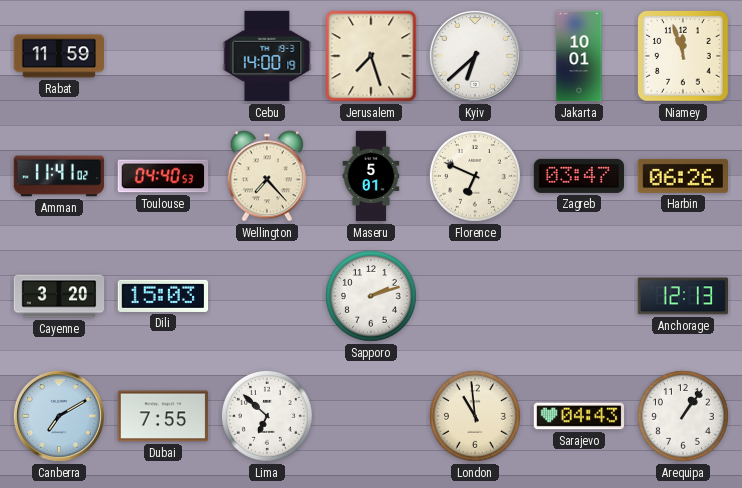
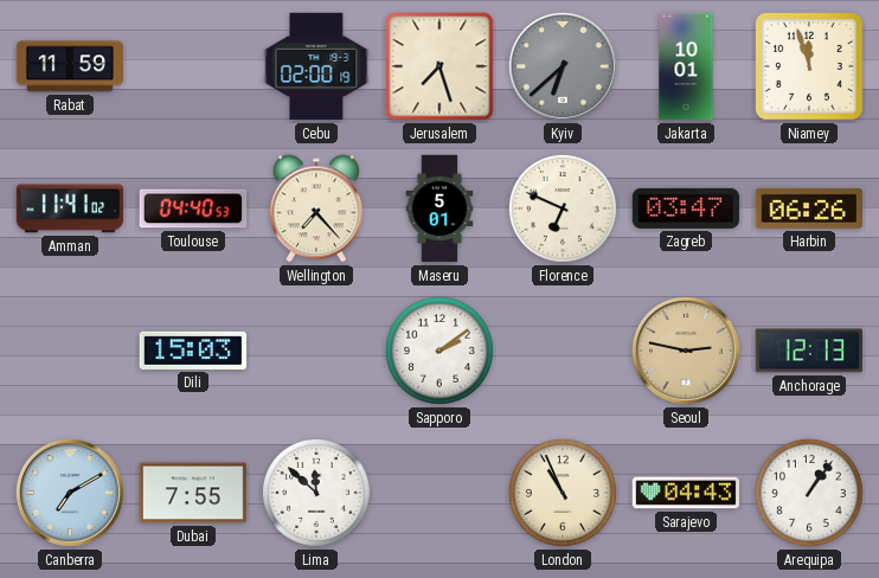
Cebu: 14:00 -> 02:00 (316, 66)
Kyiv dial: white -> grey (563, 66)
Cayenne: 3:20 -> none (59, 296)
Sapporo: 2:12 -> 2:09 (439, 351)
Seoul: none -> 2:47 (686, 351)
Lima: 6:52 -> 11:52 (316, 493)
London: 10:59 -> 10:56 (563, 493)
